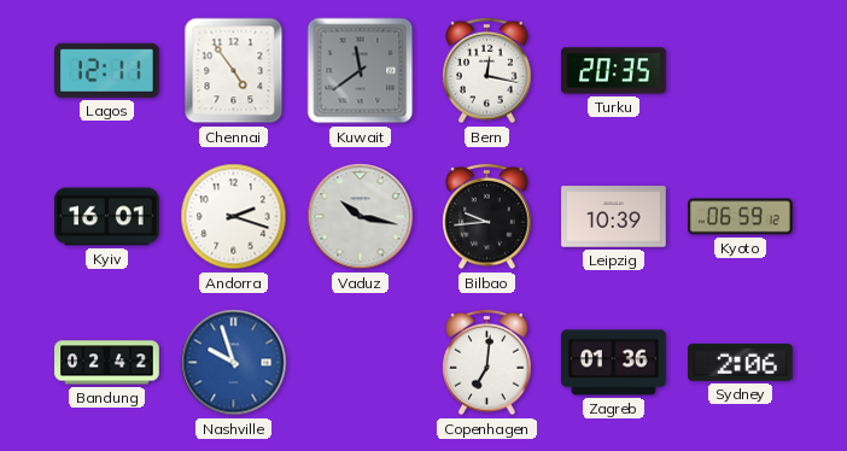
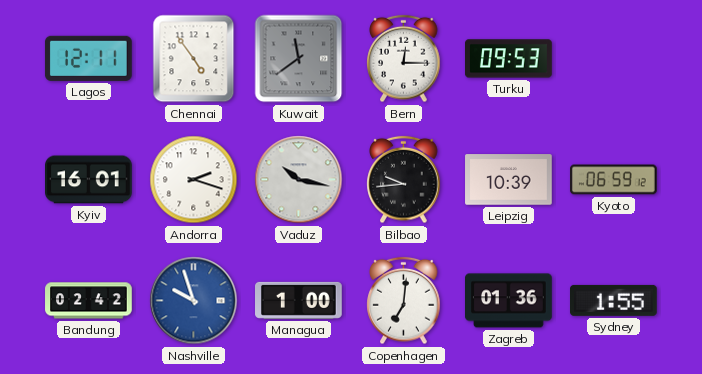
Bern: 12:17 -> 12:15 (404, 59)
Turku: 20:35 -> 09:53 (509, 59)
Managua: none -> 1:00 (299, 300)
Sydney: 2:06 -> 1:55 (614, 300)
